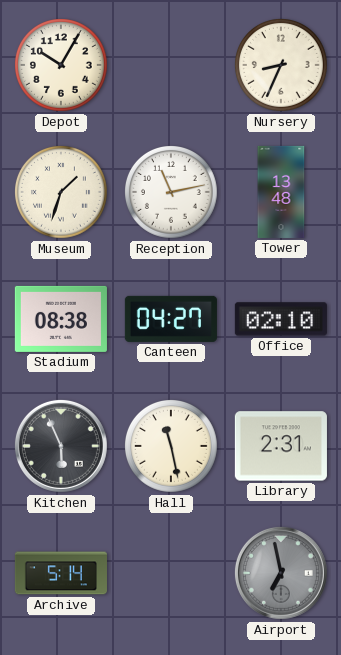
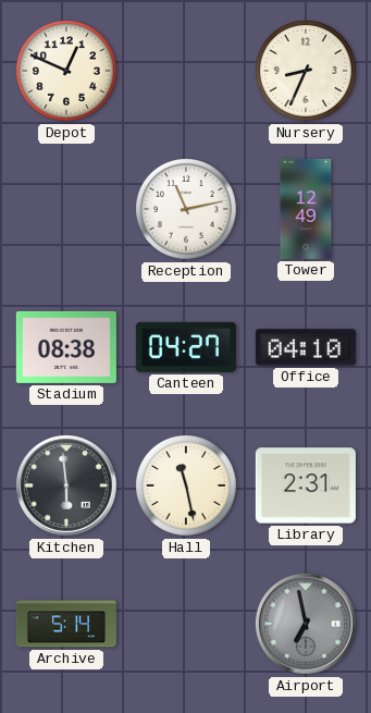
Depot: 10:05 -> 12:49 (67, 72)
Museum: 1:33 -> none (62, 193)
Tower: 13:48 -> 12:49 (306, 209)
Office: 02:10 -> 04:10 (306, 347)
Kitchen: 5:56 -> 5:59 (66, 485)
